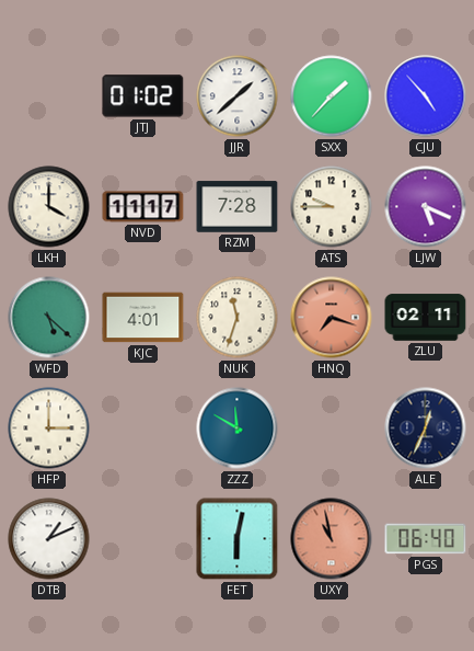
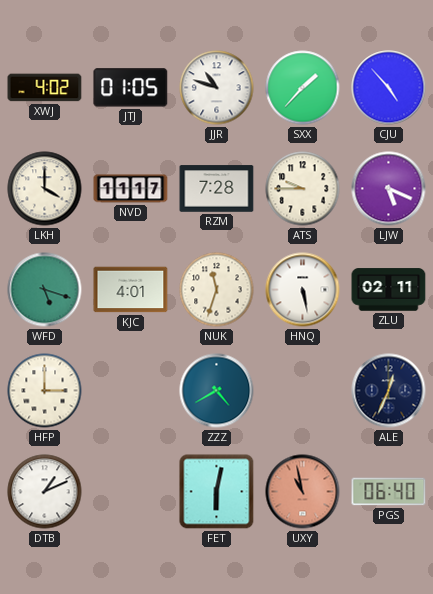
XWJ: none -> 4:02 (45, 88)
JTJ: 01:02 -> 01:05 (131, 88)
JJR: 1:38 -> 10:48 (217, 88)
WFD: 5:22 -> 5:18 (45, 290)
HNQ: 7:18 -> 5:28 (303, 290)
HNQ dial: salmon -> white (303, 290)
ZZZ: 11:50 -> 4:40 (217, 391)
